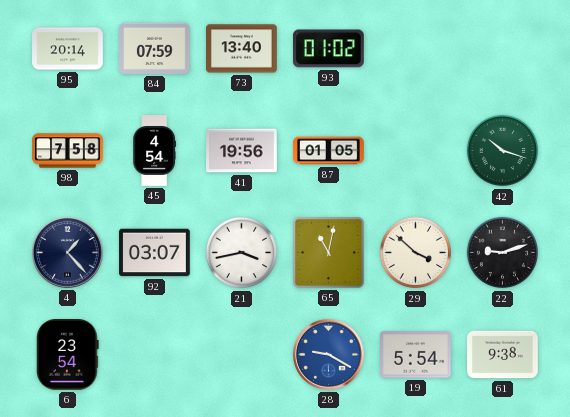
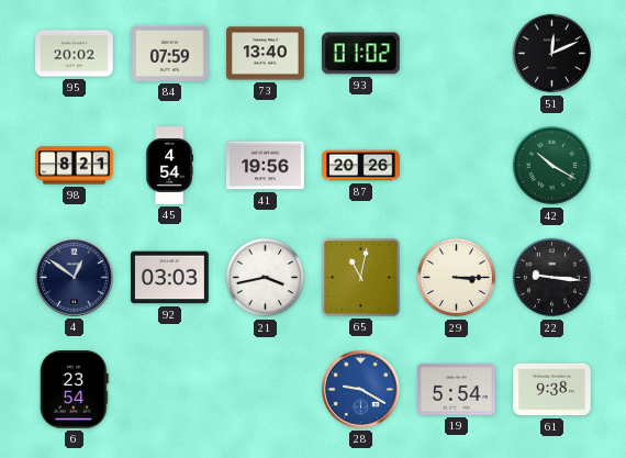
95: 20:14 -> 20:02 (75, 54)
51: none -> 12:11 (552, 54)
98: 7:58 -> 8:21 (75, 166)
87: 01:05 -> 20:26 (361, 166)
42: 10:18 -> 10:20 (552, 166)
4: 1:23 -> 12:51 (75, 278)
92: 03:07 -> 03:03 (170, 278)
29: 3:52 -> 3:15 (457, 278)
22: 9:12 -> 9:16 (552, 278)
